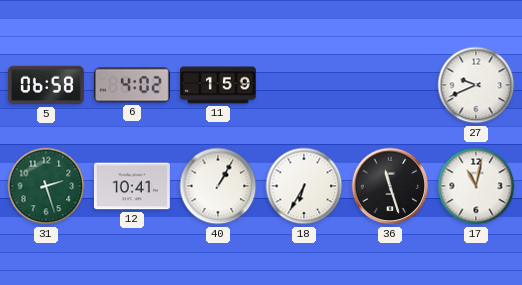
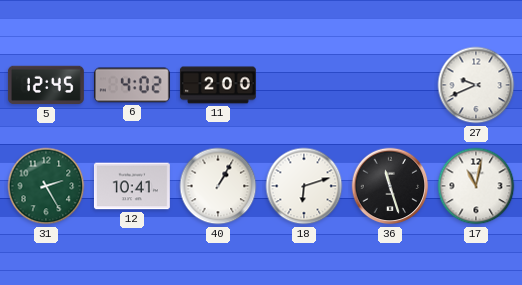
5: 06:58 -> 12:45 (46, 85)
11: 1:59 -> 2:00 (218, 85)
31: 2:27 -> 2:25 (46, 186)
18: 6:35 -> 6:12 (304, 186)
